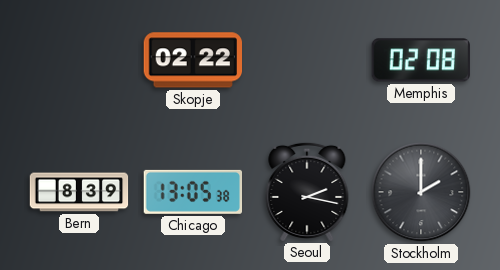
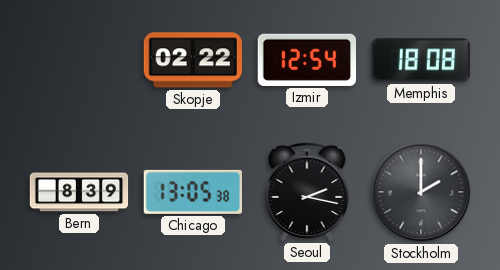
Izmir: none -> 12:54 (306, 60)
Memphis: 02:08 -> 18:08 (421, 60)
